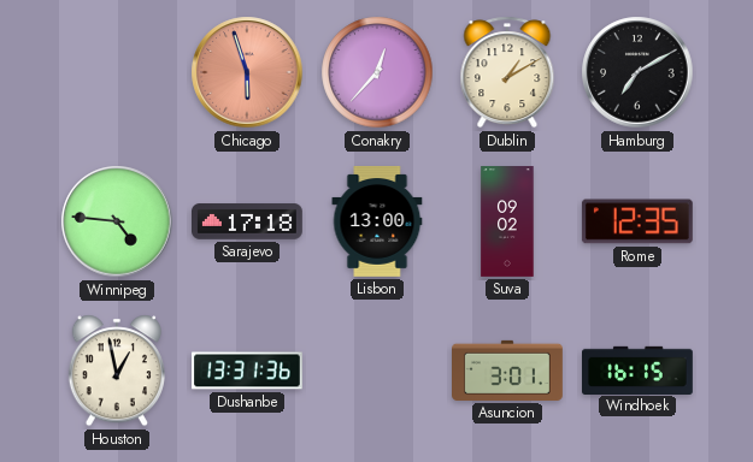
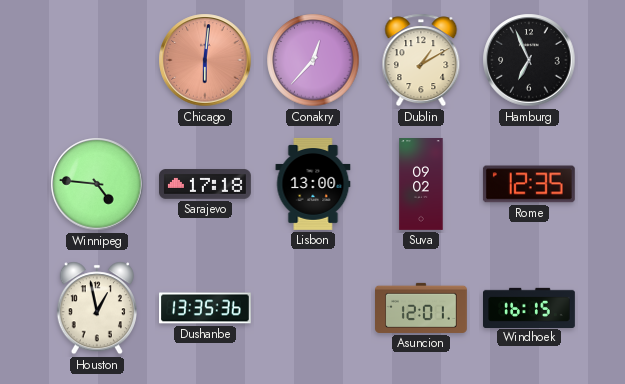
Chicago: 5:57 -> 6:01 (205, 60)
Hamburg: 7:10 -> 6:56 (529, 60)
Dushanbe: 13:31 -> 13:35 (206, 308)
Asuncion: 3:01 -> 12:01 (422, 308)
